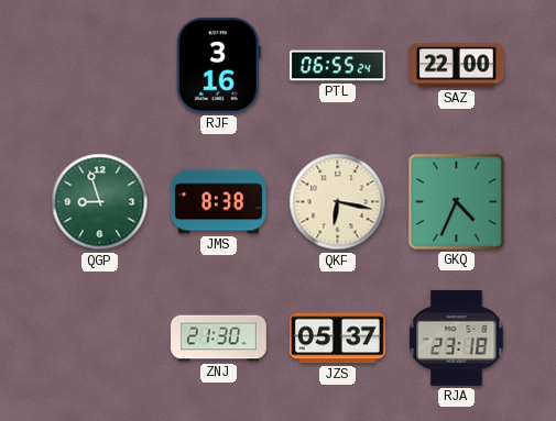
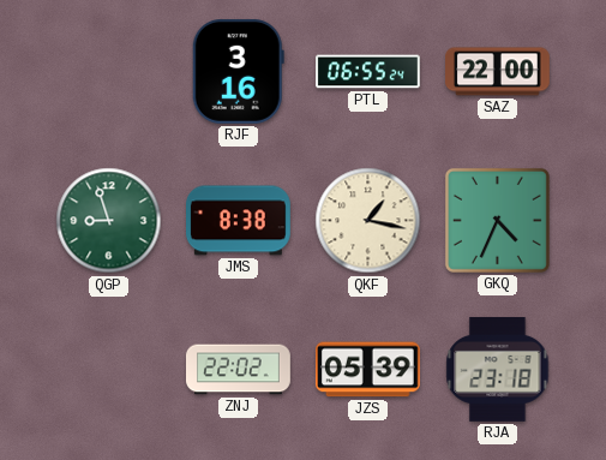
QKF: 6:17 -> 1:17 (368, 221)
ZNJ: 21:30 -> 22:02 (239, 370)
JZS: 05:37 -> 05:39 (367, 370)
